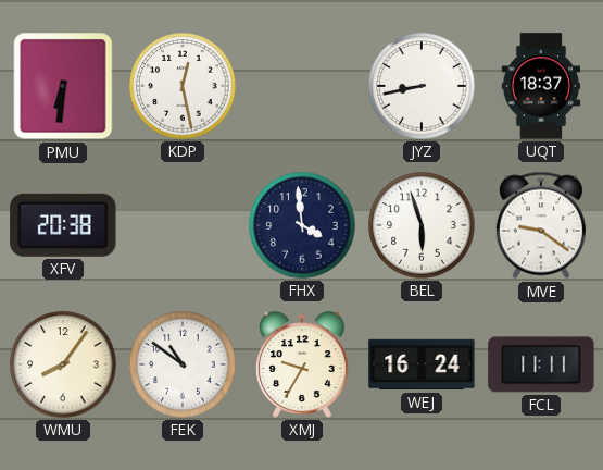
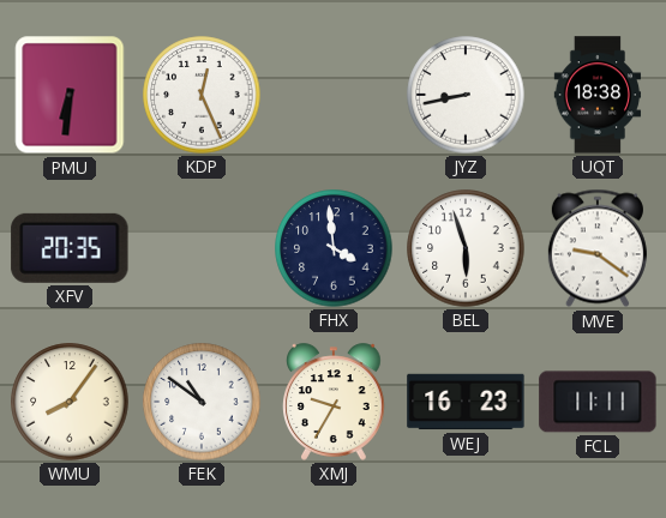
KDP: 12:28 -> 12:26 (202, 95)
UQT: 18:37 -> 18:38 (598, 95)
XFV: 20:38 -> 20:35 (70, 248)
WEJ: 16:24 -> 16:23 (466, 402)
